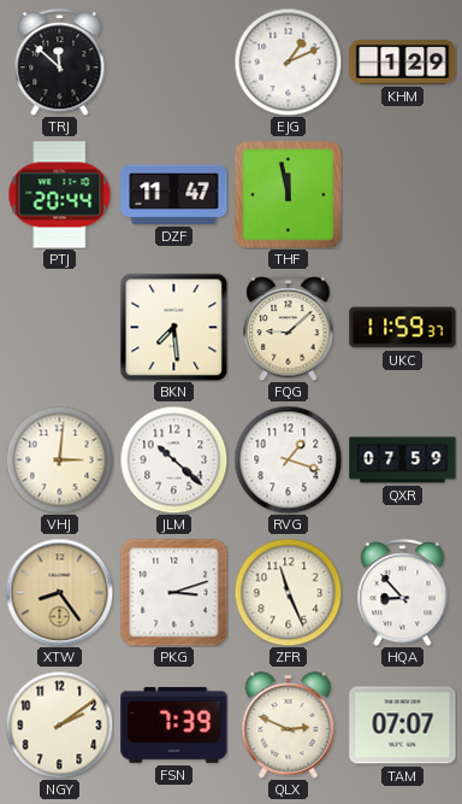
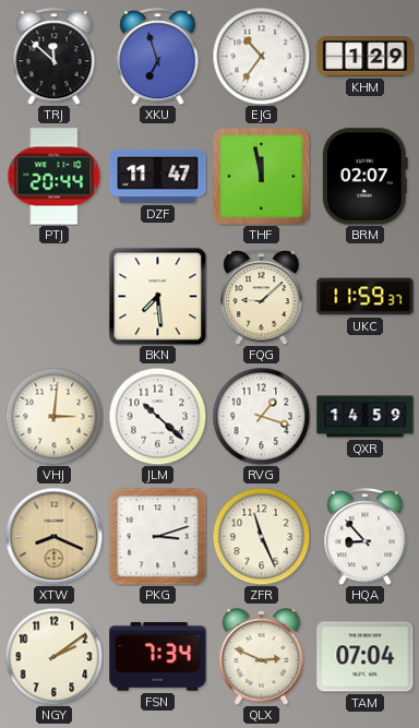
XKU: none -> 6:57 (158, 57)
EJG: 1:11 -> 10:36 (261, 56)
BRM: none -> 02:07 (364, 177)
QXR: 07:59 -> 14:59 (366, 417)
XTW: 8:24 -> 8:19 (53, 536)
FSN: 7:39 -> 7:34 (158, 656)
TAM: 07:07 -> 07:04 (366, 657)
